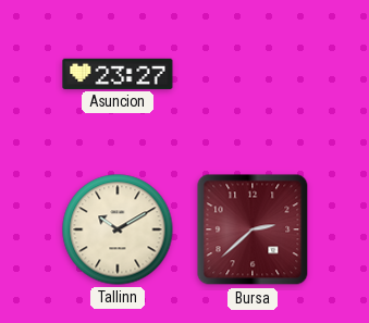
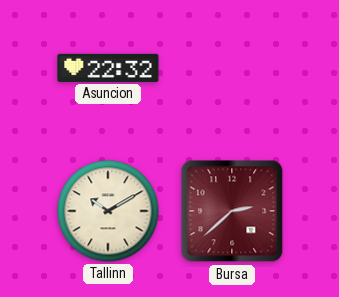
Asuncion: 23:27 -> 22:32 (108, 68)
